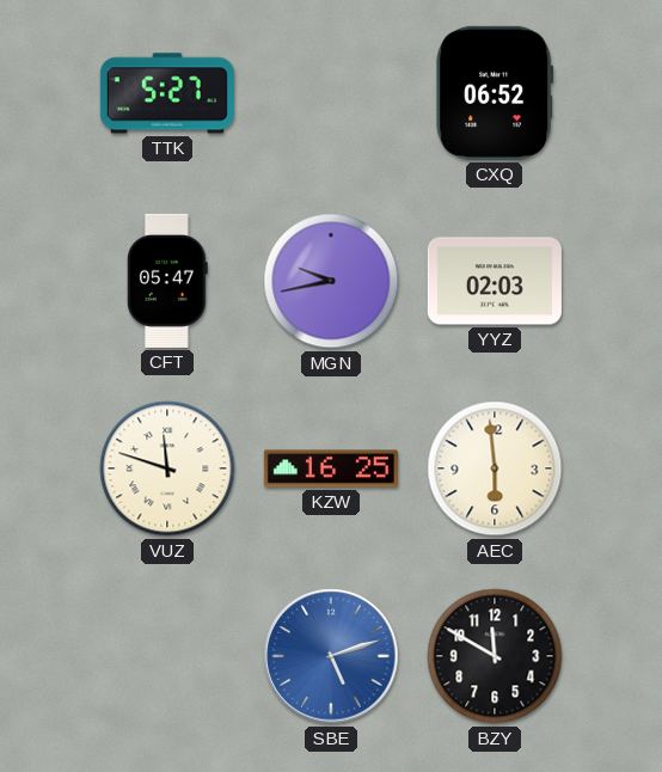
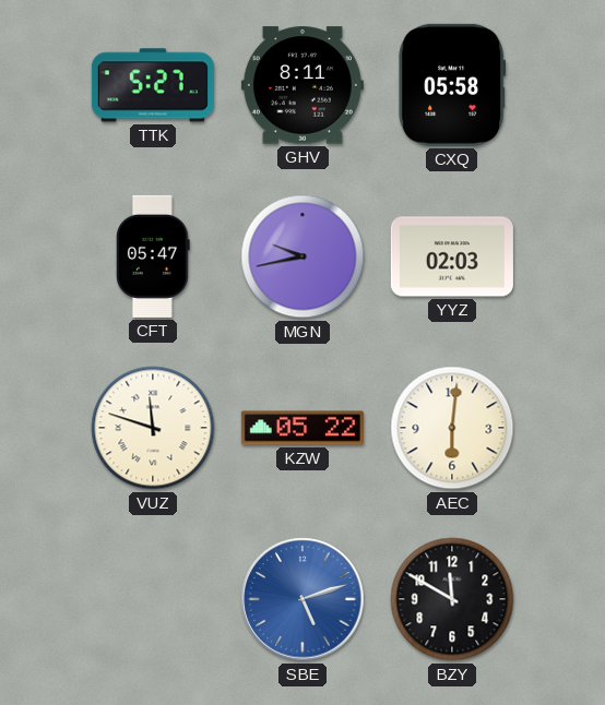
GHV: none -> 8:11 (302, 85)
CXQ: 06:52 -> 05:58 (452, 85)
KZW: 16:25 -> 05:22 (302, 428)
AEC: 5:59 -> 6:01 (452, 428)
